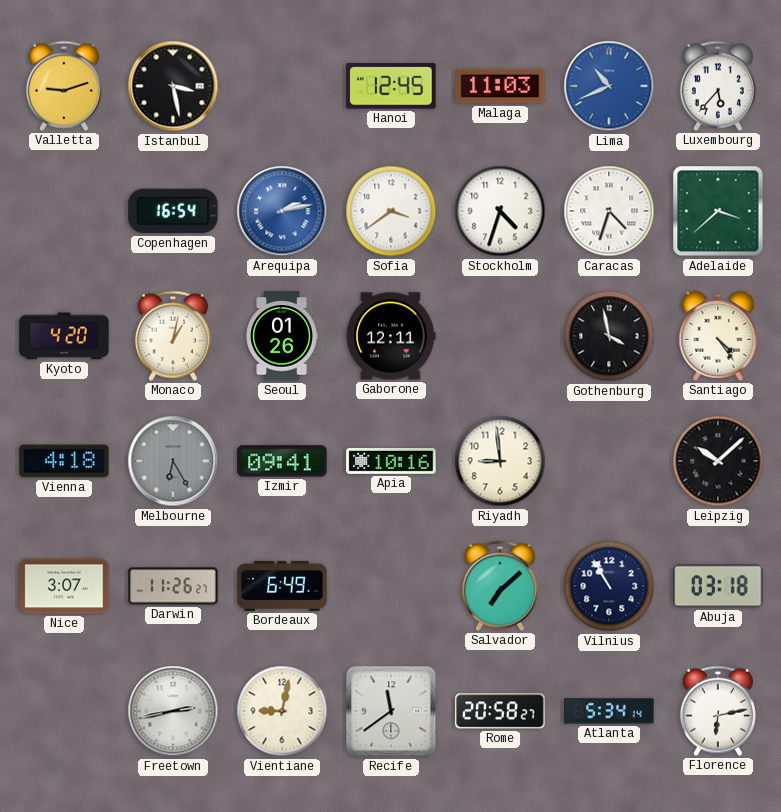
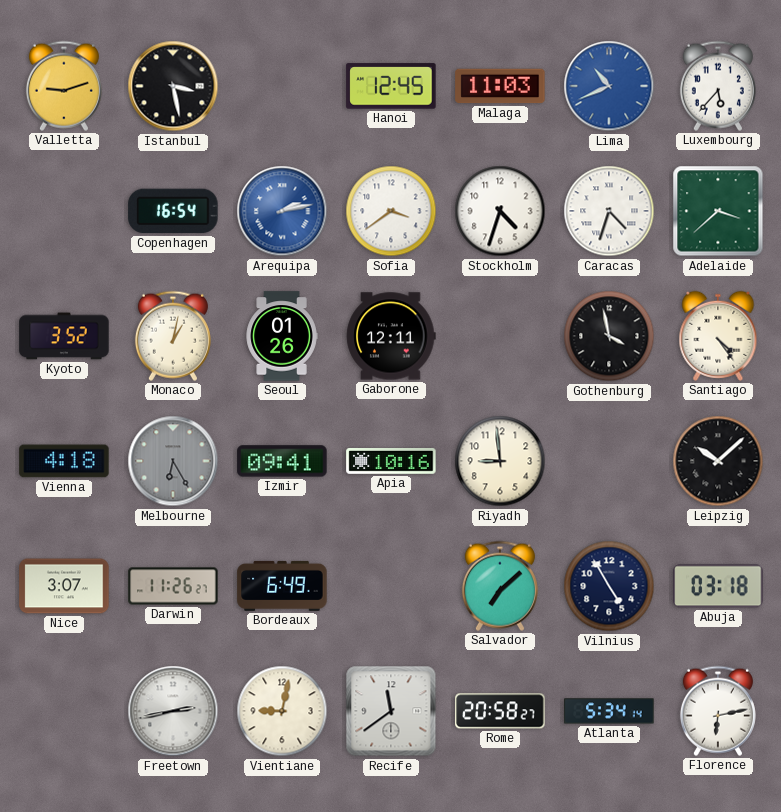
Kyoto: 4:20 -> 3:52 (64, 336)
Vilnius: 10:55 -> 4:55 (609, 586)
